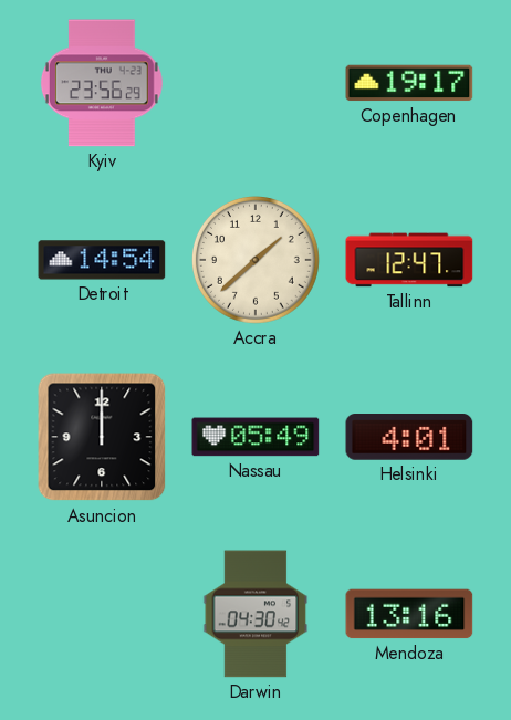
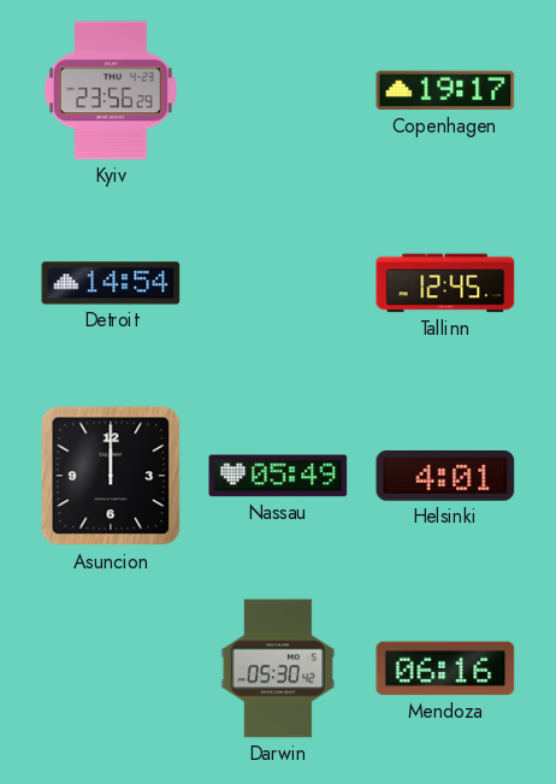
Accra: 1:38 -> none (257, 261)
Tallinn: 12:47 -> 12:45 (445, 283)
Darwin: 04:30 -> 05:30 (278, 668)
Mendoza: 13:16 -> 06:16 (445, 668)
